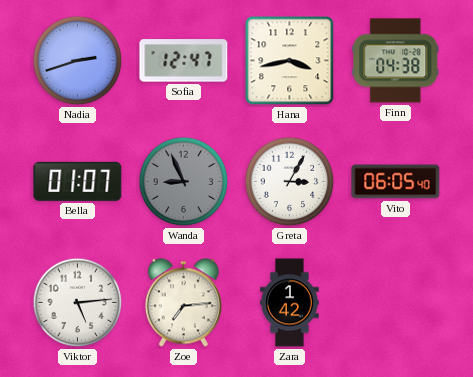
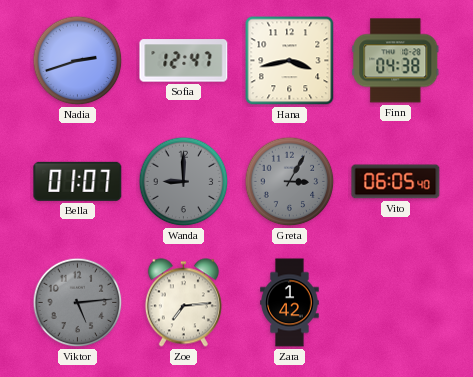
Wanda: 8:56 -> 9:00 (184, 182)
Greta dial: white -> grey (290, 182)
Viktor dial: white -> grey (78, 303)
